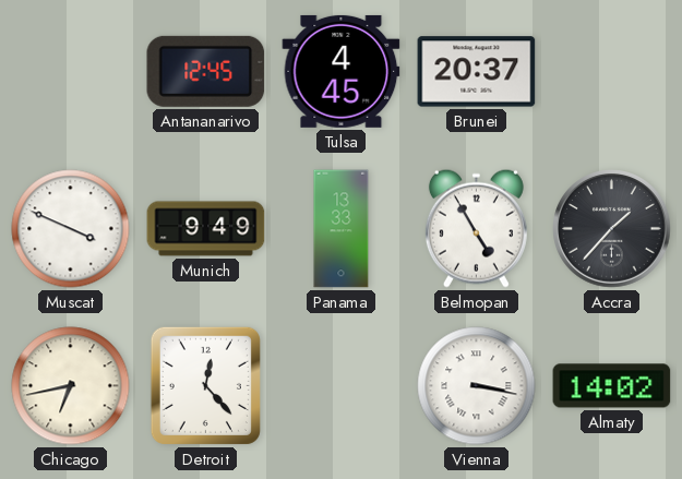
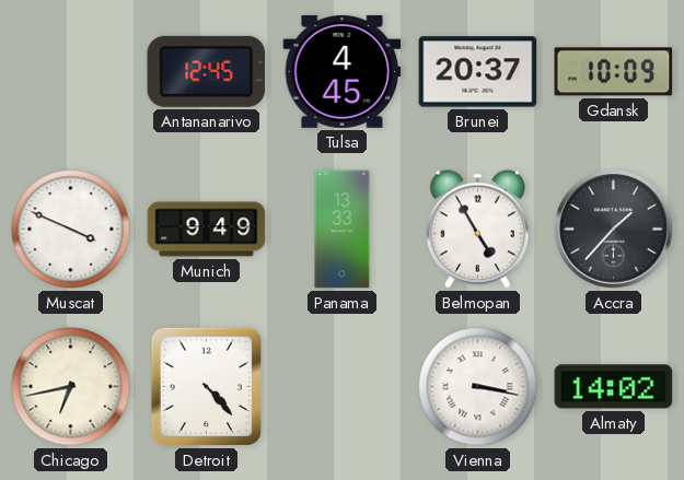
Gdansk: none -> 10:09 (614, 72)
Detroit: 12:23 -> 4:23 (206, 386)
